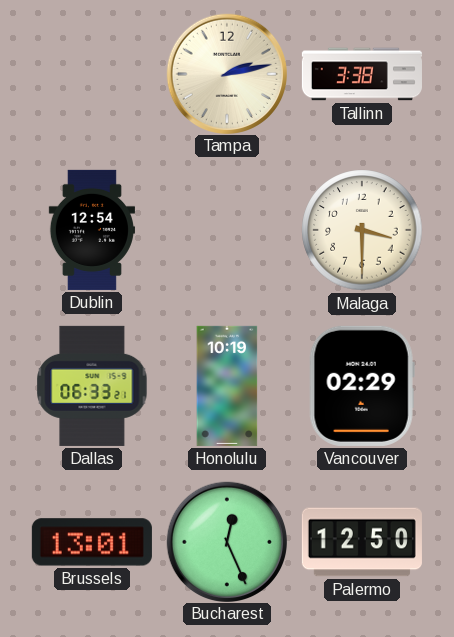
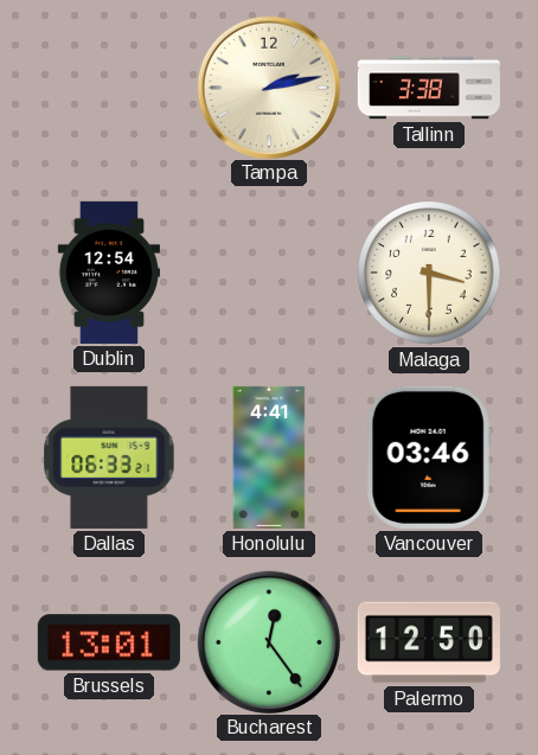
Honolulu: 10:19 -> 4:41 (269, 458)
Vancouver: 02:29 -> 03:46 (429, 458)
Bucharest: 12:26 -> 12:24 (268, 641)
